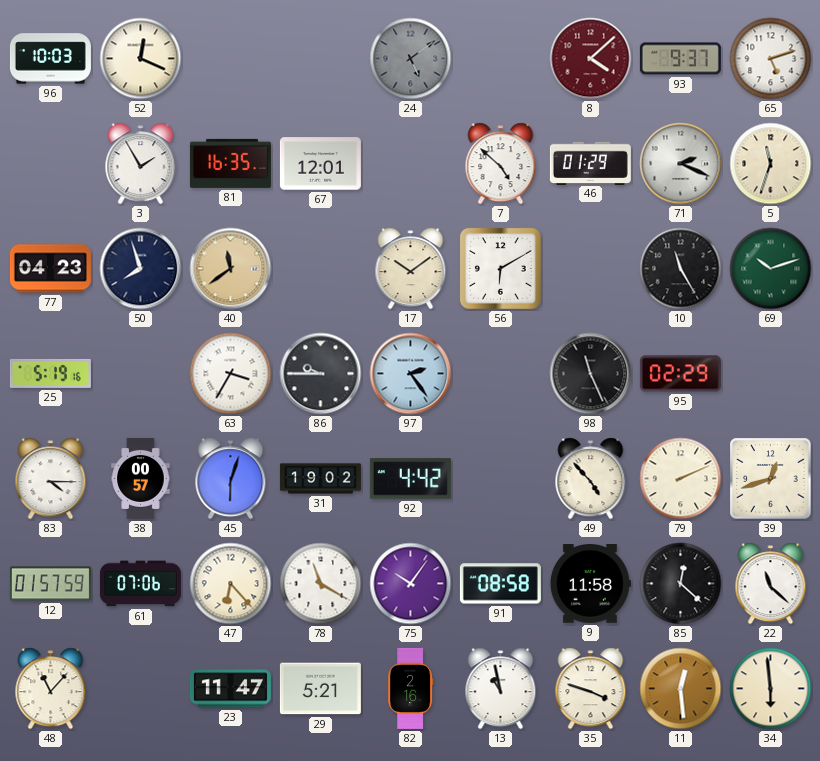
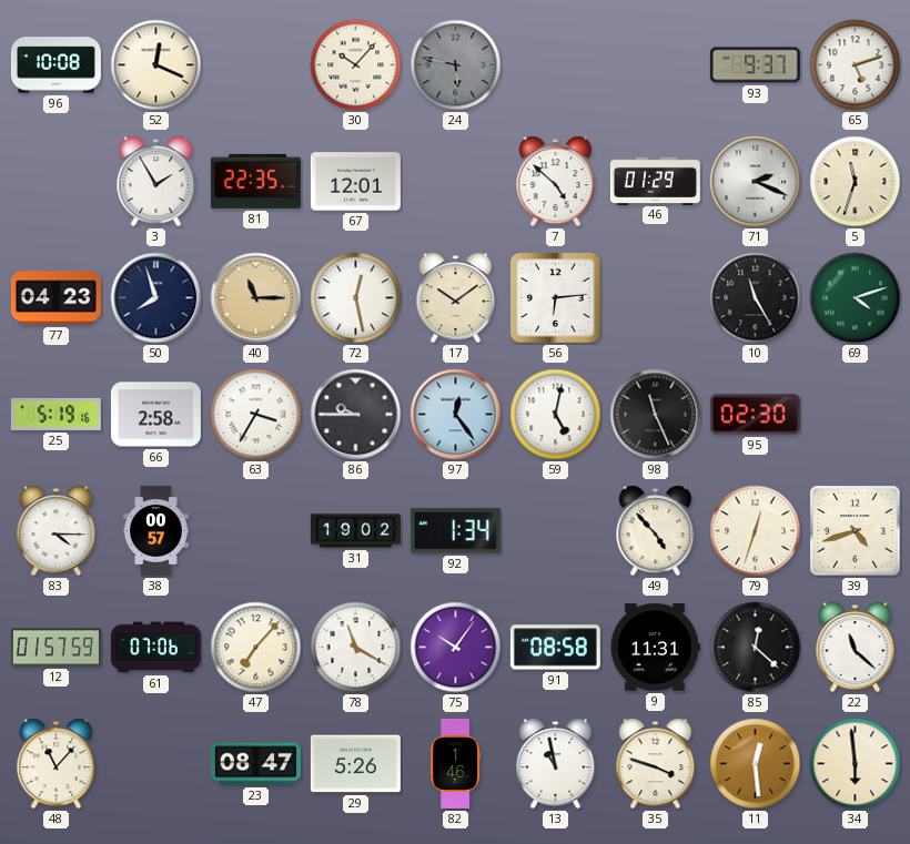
96: 10:03 -> 10:08 (55, 65)
30: none -> 10:07 (356, 65)
24: 5:09 -> 5:47 (456, 65)
8: 4:08 -> none (591, 59)
81: 16:35 -> 22:35 (255, 181)
40: 11:39 -> 11:15 (256, 298)
72: none -> 12:28 (356, 298)
56: 6:10 -> 6:14 (555, 297)
69: 10:12 -> 4:12 (856, 298)
66: none -> 2:58 (155, 415)
97: 2:24 -> 12:24 (456, 415)
59: none -> 5:02 (556, 415)
95: 02:29 -> 02:30 (755, 415)
45: 6:03 -> none (231, 479)
92: 4:42 -> 1:34 (455, 531)
79: 2:11 -> 12:33 (756, 531)
39: 12:42 -> 4:42 (856, 531)
47: 6:23 -> 7:07 (256, 648)
9: 11:58 -> 11:31 (655, 648)
23: 11:47 -> 08:47 (255, 764)
29: 5:21 -> 5:26 (355, 764)
82: 2:16 -> 1:46 (456, 763)
